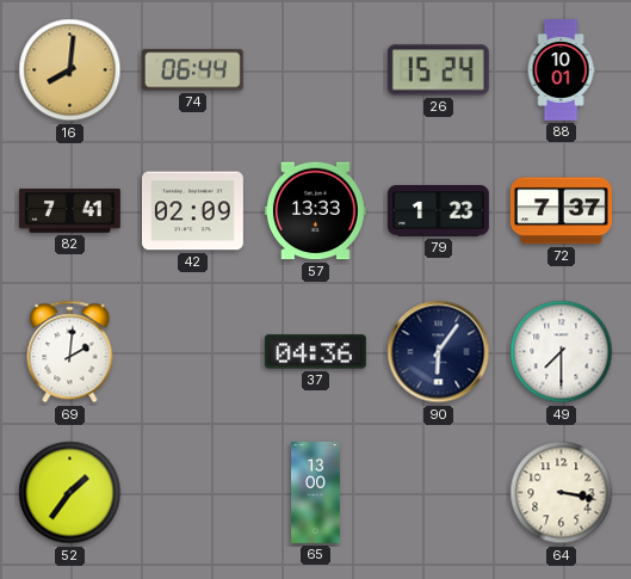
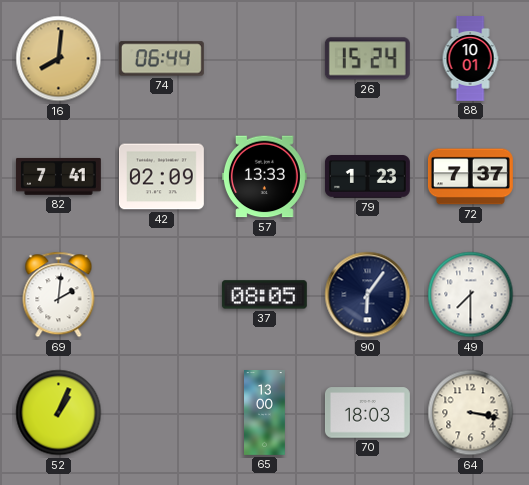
37: 04:36 -> 08:05 (264, 295)
52: 1:36 -> 1:04 (59, 413)
70: none -> 18:03 (367, 413)
